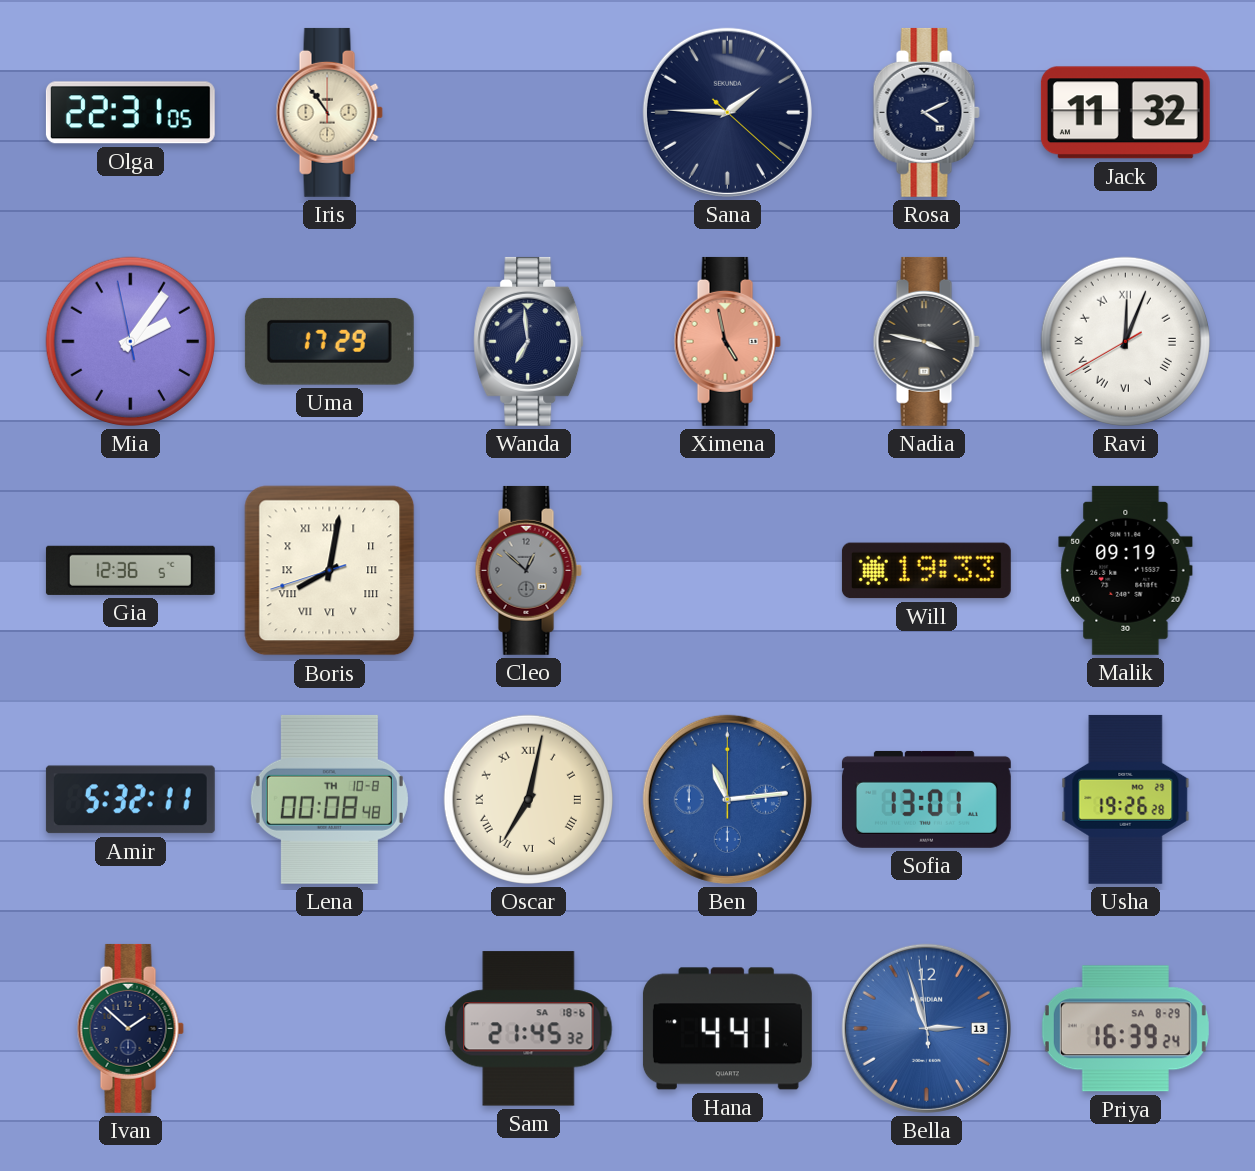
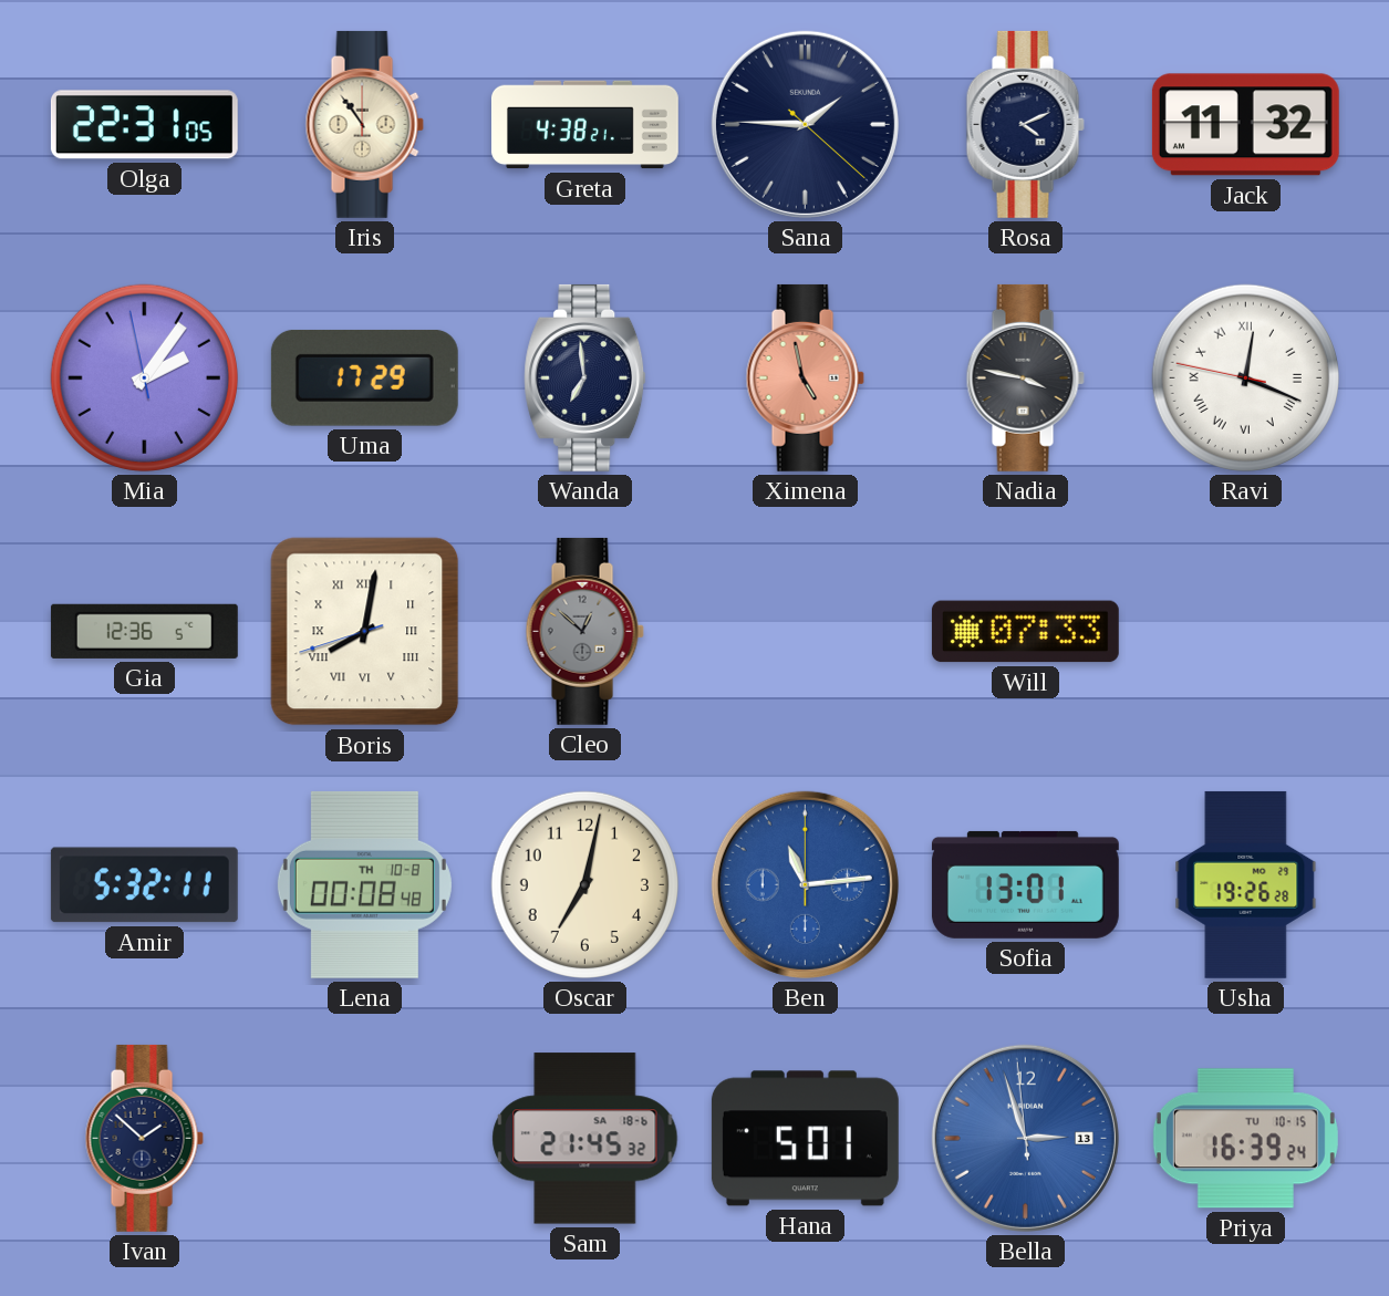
Greta: none -> 4:38 (584, 125)
Ravi: 12:03 -> 12:18 (1245, 377)
Will: 19:33 -> 07:33 (1025, 632)
Malik: 09:19 -> none (1126, 570)
Oscar numerals: Roman -> Arabic (584, 884)
Hana: 4:41 -> 5:01 (805, 1139)
Priya date: SA 8-29 -> TU 10-15 (1245, 1139)
